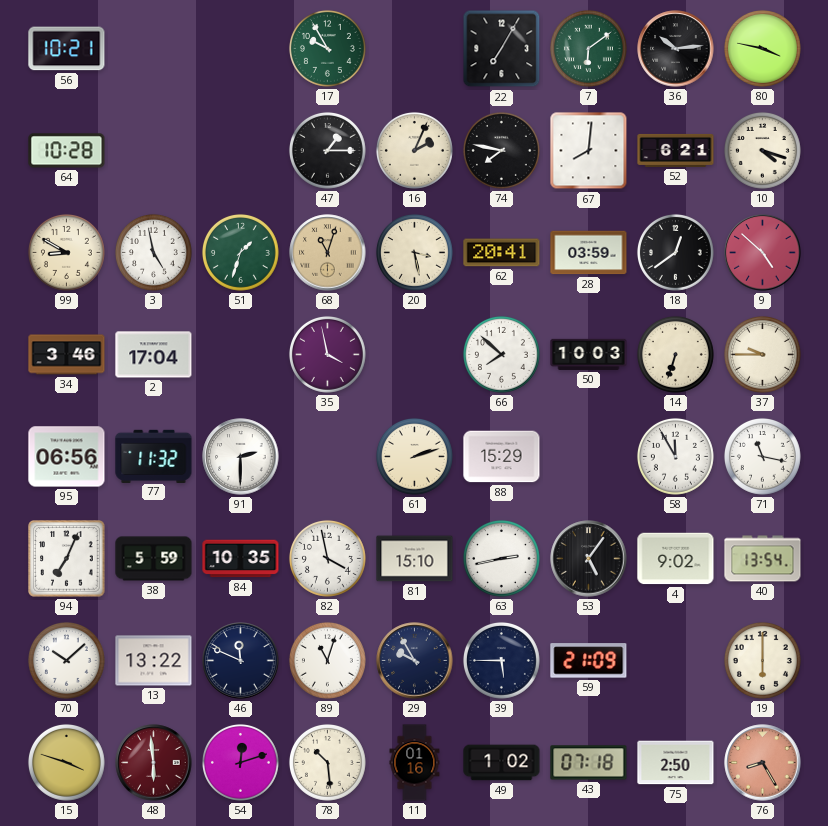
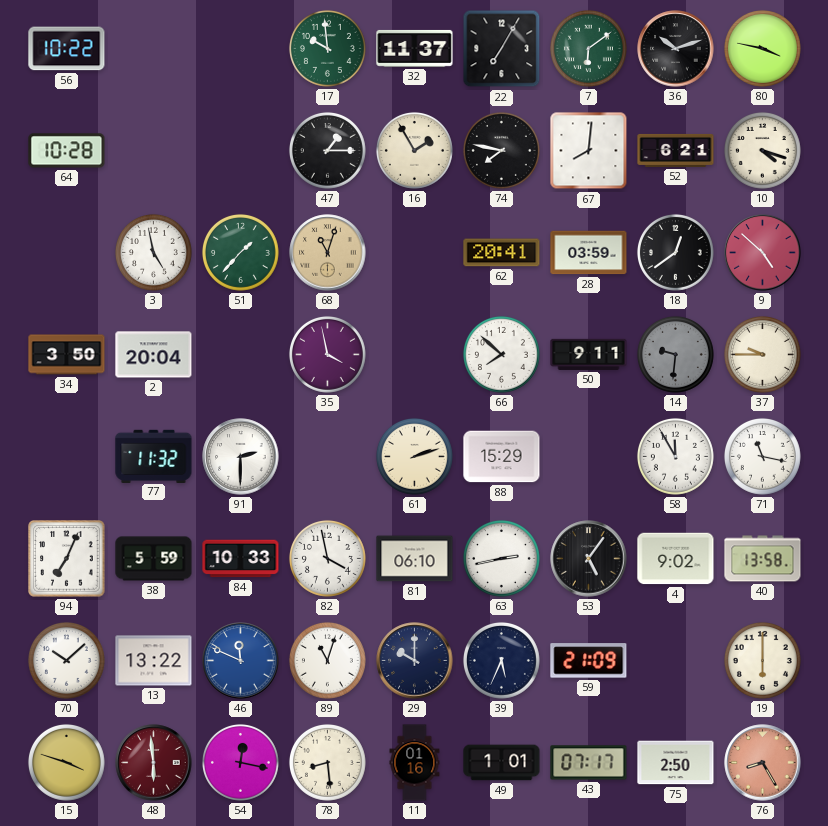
56: 10:21 -> 10:22 (67, 49)
17: 9:55 -> 9:59 (327, 48)
32: none -> 11:37 (415, 48)
36: 10:14 -> 10:12 (676, 49)
16: 2:04 -> 1:55 (414, 150)
99: 8:50 -> none (66, 252)
51: 1:33 -> 1:37 (240, 252)
20: 3:28 -> none (414, 252)
34: 3:46 -> 3:50 (67, 355)
2: 17:04 -> 20:04 (154, 355)
50: 10:03 -> 9:11 (589, 354)
14: 6:33 -> 9:31 (675, 354)
14 dial: cream -> grey (675, 354)
95: 06:56 -> none (67, 457)
84: 10:35 -> 10:33 (241, 559)
81: 15:10 -> 06:10 (415, 559)
40: 13:54 -> 13:58 (763, 559)
46 dial: navy -> blue (241, 661)
29: 9:55 -> 10:00 (415, 661)
39: 5:45 -> 5:34 (501, 660)
54: 12:12 -> 12:17 (240, 762)
78: 10:29 -> 8:29 (327, 762)
49: 1:02 -> 1:01 (502, 763)
43: 07:18 -> 07:17 (589, 763)
